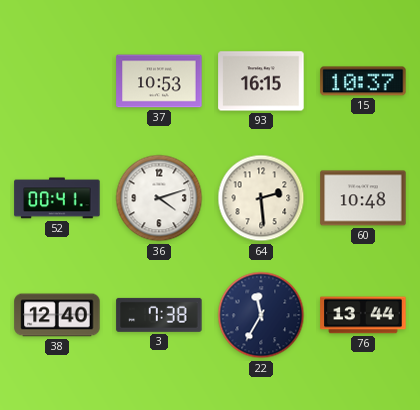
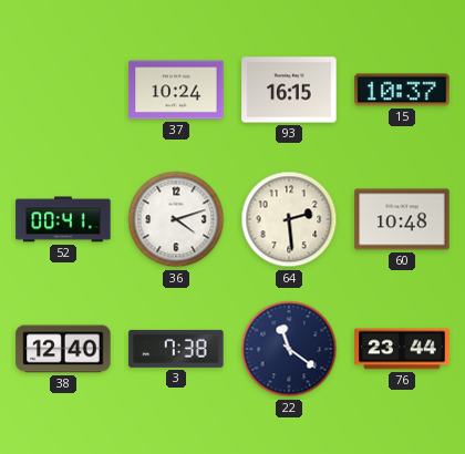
37: 10:53 -> 10:24 (176, 90)
22: 11:35 -> 11:21 (289, 349)
76: 13:44 -> 23:44 (402, 349)
